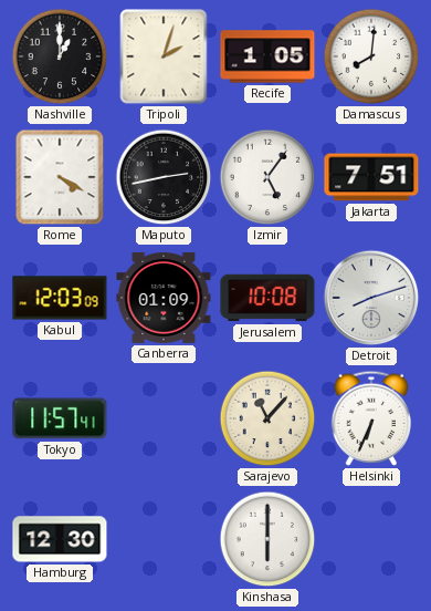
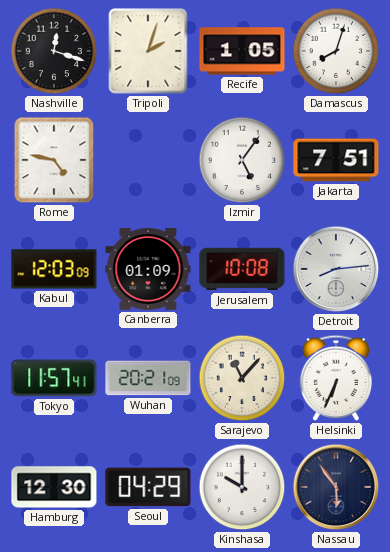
Nashville: 1:00 -> 12:18 (54, 51)
Damascus: 8:01 -> 8:03 (336, 51)
Rome: 4:20 -> 4:47 (54, 160)
Maputo: 2:43 -> none (164, 177)
Detroit: 8:12 -> 8:14 (336, 269)
Wuhan: none -> 20:21 (148, 378)
Seoul: none -> 04:29 (148, 487)
Kinshasa: 6:00 -> 10:00 (242, 487)
Nassau: none -> 5:54 (336, 487)
